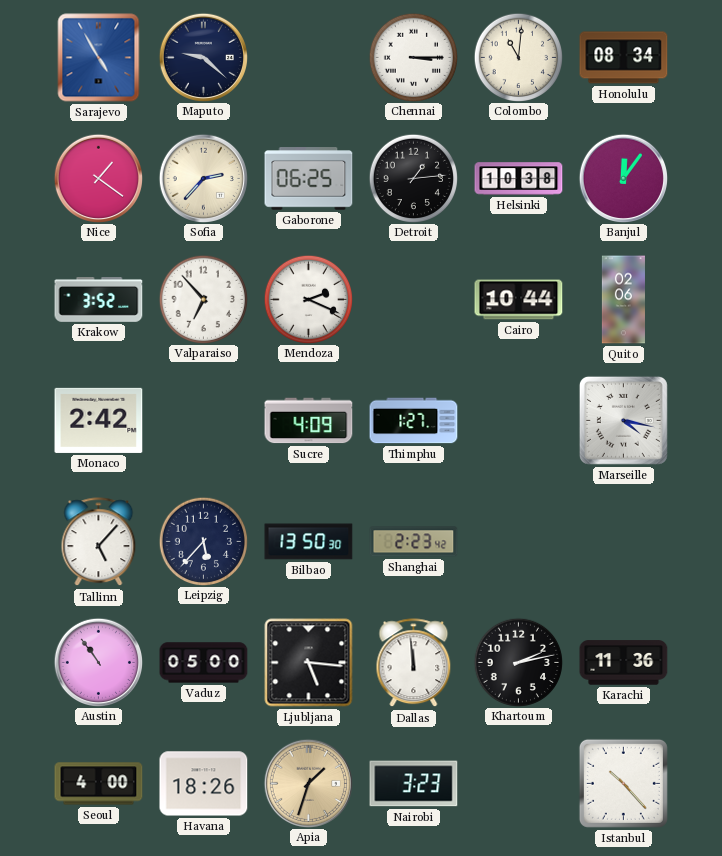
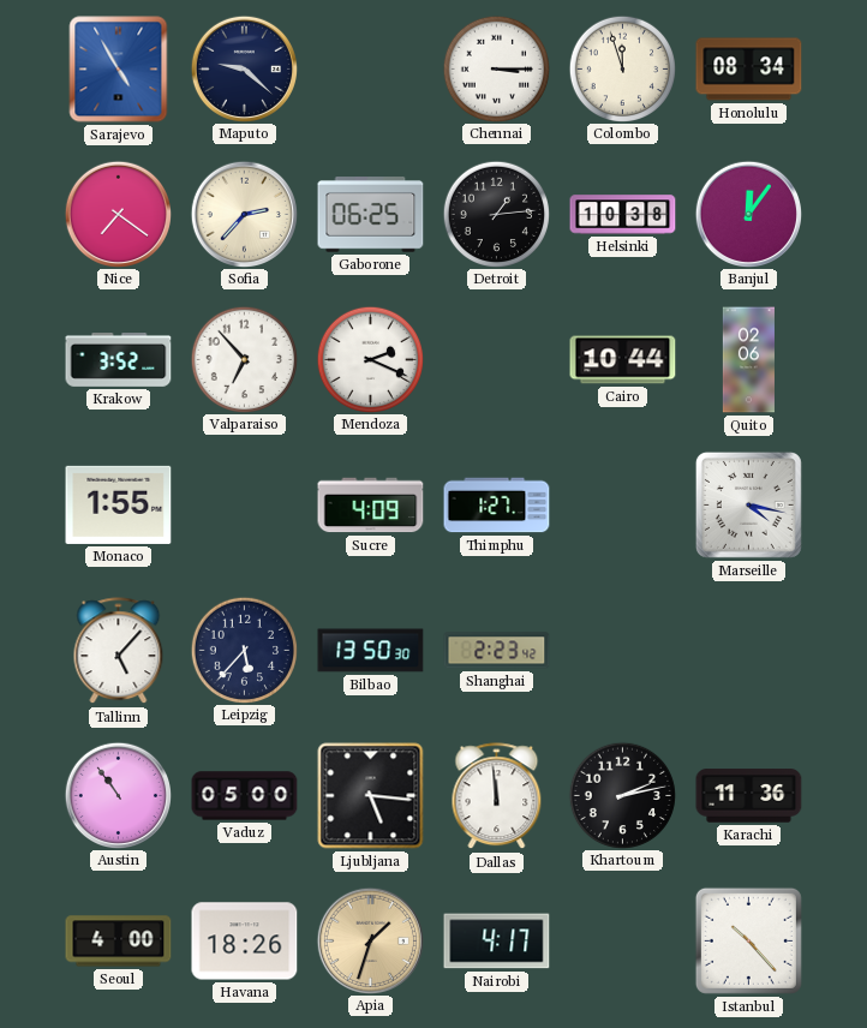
Colombo: 11:01 -> 11:57 (622, 68)
Nice: 1:21 -> 7:21 (118, 214)
Monaco: 2:42 -> 1:55 (119, 504)
Nairobi: 3:23 -> 4:17 (497, 942)
